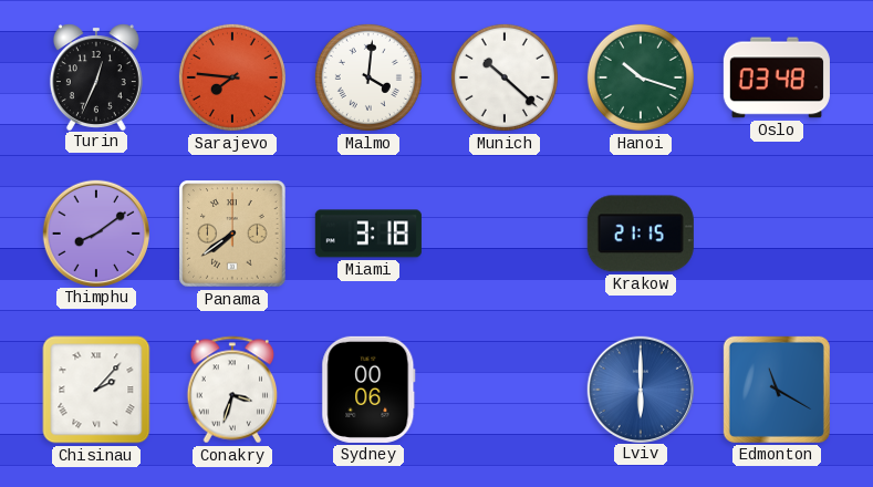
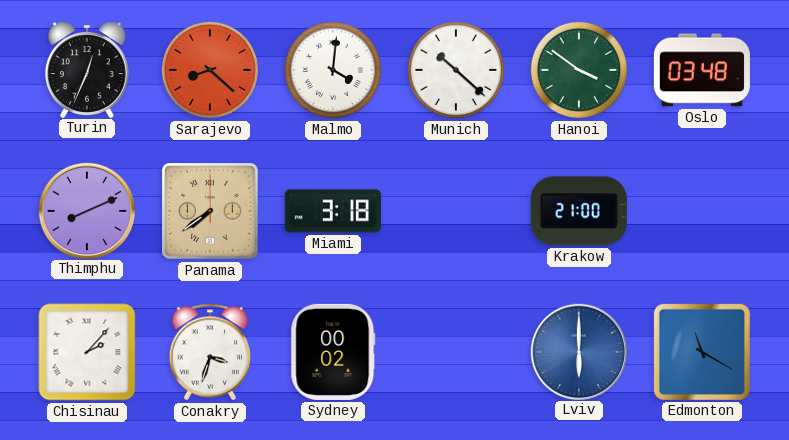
Sarajevo: 7:46 -> 8:22 (210, 70)
Hanoi: 10:18 -> 3:51 (579, 70)
Thimphu: 8:09 -> 8:11 (86, 210)
Krakow: 21:15 -> 21:00 (579, 211)
Sydney: 00:06 -> 00:02 (333, 352)
